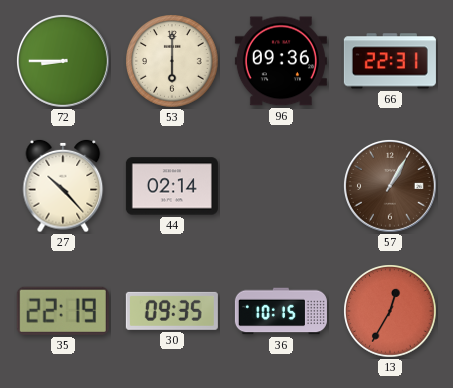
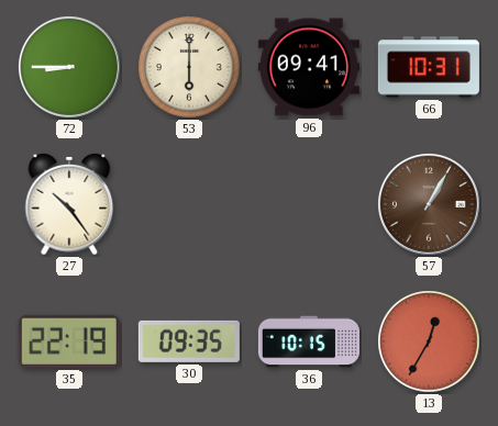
96: 09:36 -> 09:41 (309, 67)
66: 22:31 -> 10:31 (429, 67)
27: 10:23 -> 10:24 (69, 204)
44: 02:14 -> none (172, 186)
